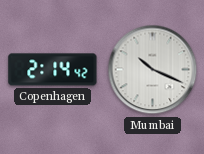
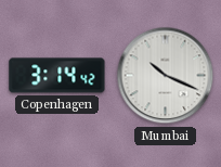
Copenhagen: 2:14 -> 3:14 (57, 76)
